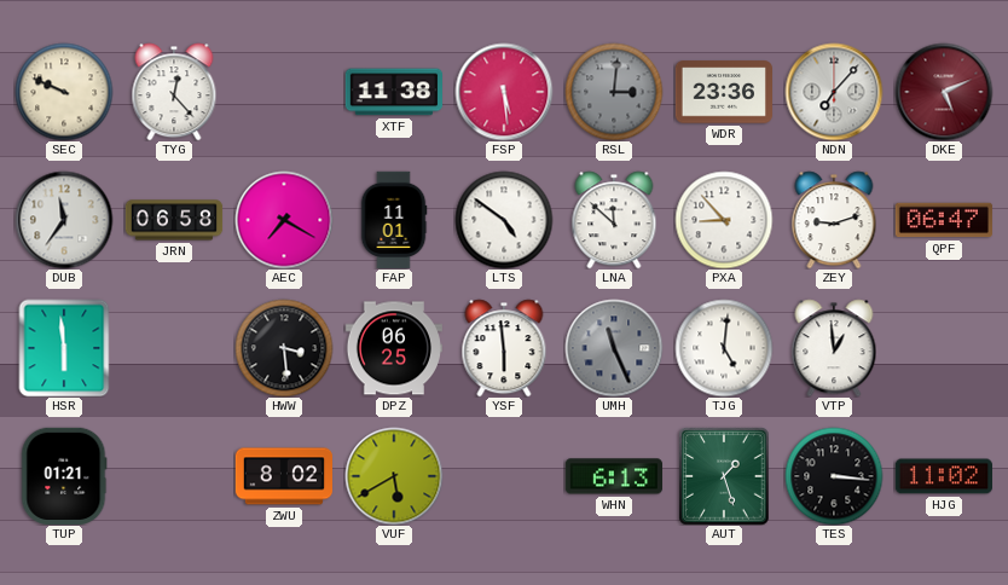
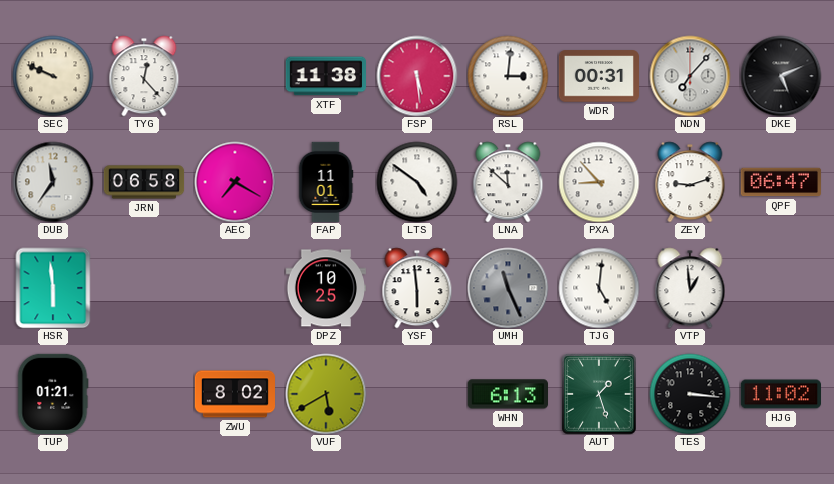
RSL dial: grey -> white (508, 76)
WDR: 23:36 -> 00:31 (598, 76)
DKE dial: burgundy -> black (781, 76)
HWW: 3:29 -> none (284, 348)
DPZ: 06:25 -> 10:25 (325, 288)
